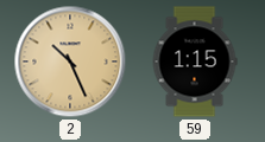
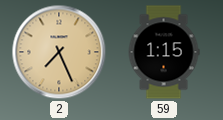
2: 10:26 -> 7:26 (59, 52)
